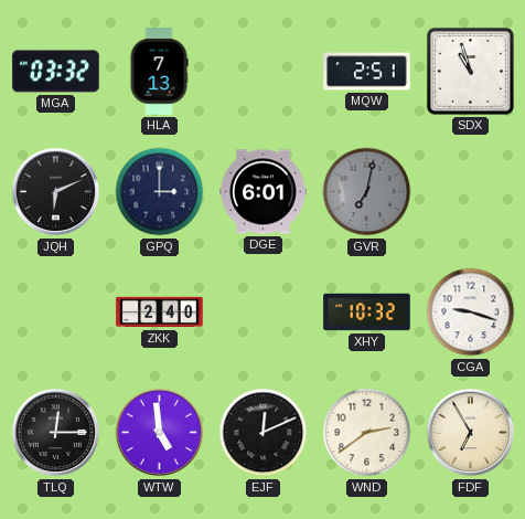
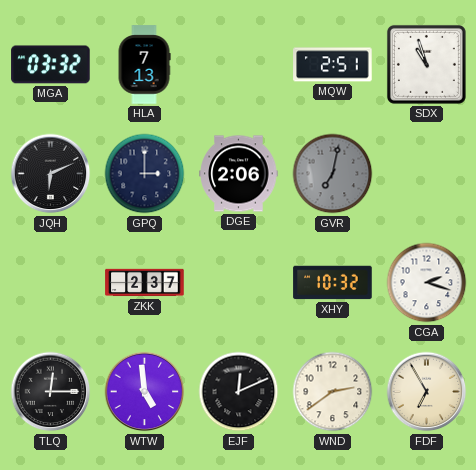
DGE: 6:01 -> 2:06 (239, 174)
ZKK: 2:40 -> 2:37 (145, 283)
CGA: 9:18 -> 2:18 (427, 283)
